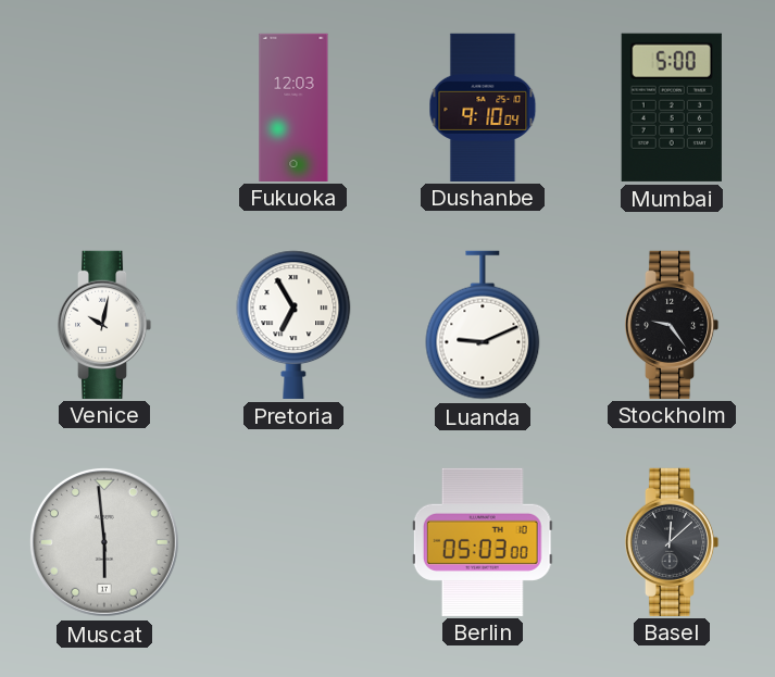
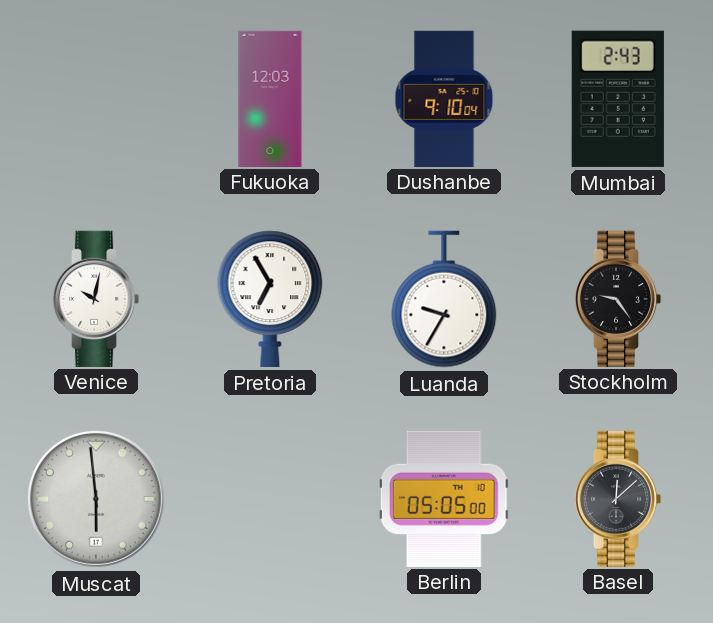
Mumbai: 5:00 -> 2:43 (618, 99)
Luanda: 9:11 -> 9:35 (444, 299)
Berlin: 05:03 -> 05:05 (444, 498)
